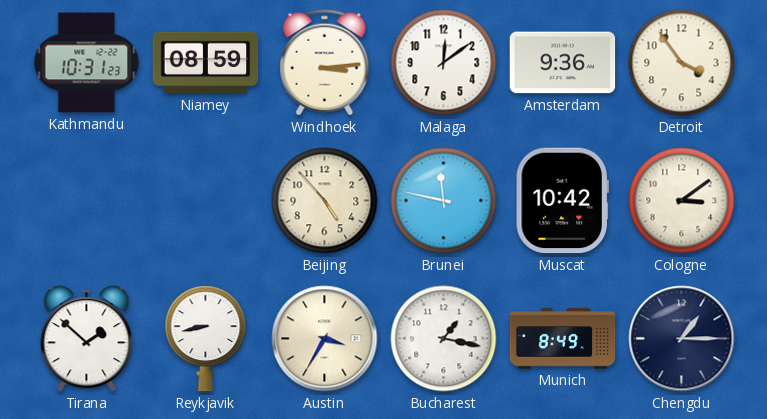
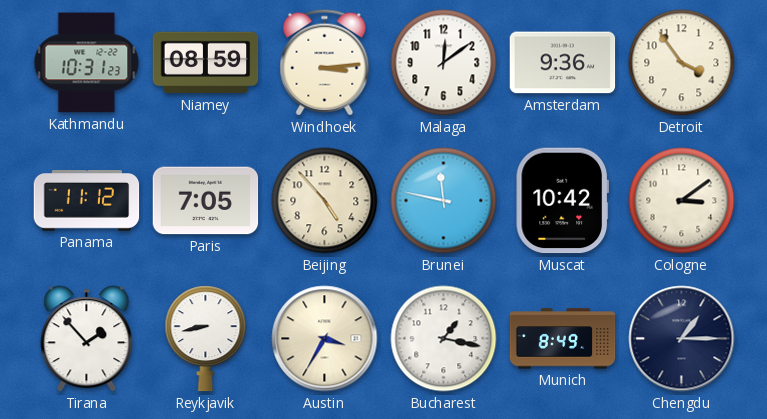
Panama: none -> 11:12 (87, 201)
Paris: none -> 7:05 (206, 201)
Tirana: 1:52 -> 1:53 (87, 339)
